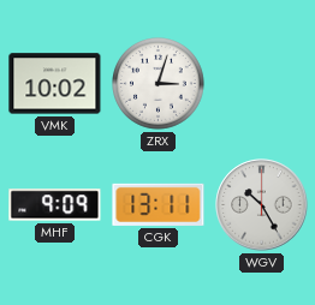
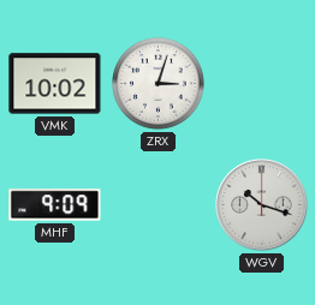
CGK: 13:11 -> none (159, 204)
WGV: 10:25 -> 10:18 (262, 205)
